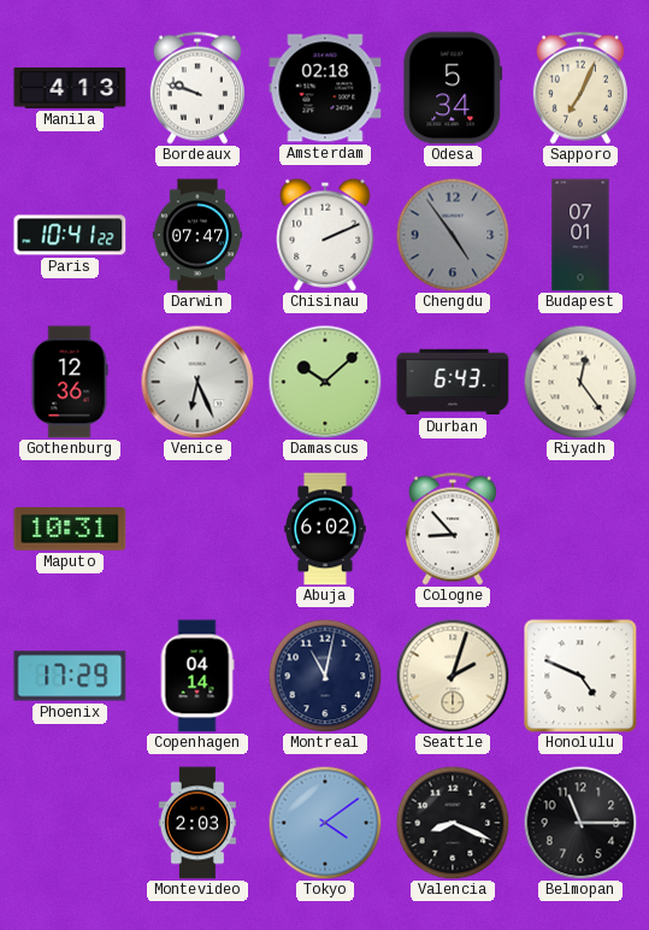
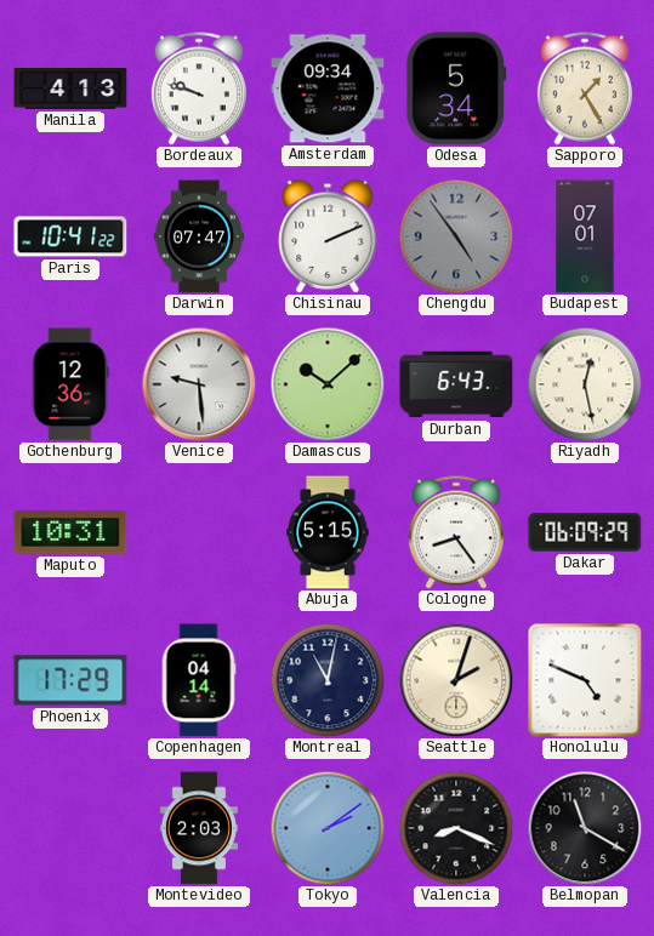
Amsterdam: 02:18 -> 09:34 (328, 89)
Sapporo: 7:04 -> 1:25 (585, 89)
Venice: 6:26 -> 9:29 (199, 384)
Riyadh: 12:24 -> 12:28 (585, 384)
Abuja: 6:02 -> 5:15 (328, 532)
Cologne: 8:53 -> 8:24 (456, 532)
Dakar: none -> 06:09 (585, 532)
Tokyo: 4:09 -> 2:09 (328, 828)
Belmopan: 11:15 -> 11:20 (585, 828)
